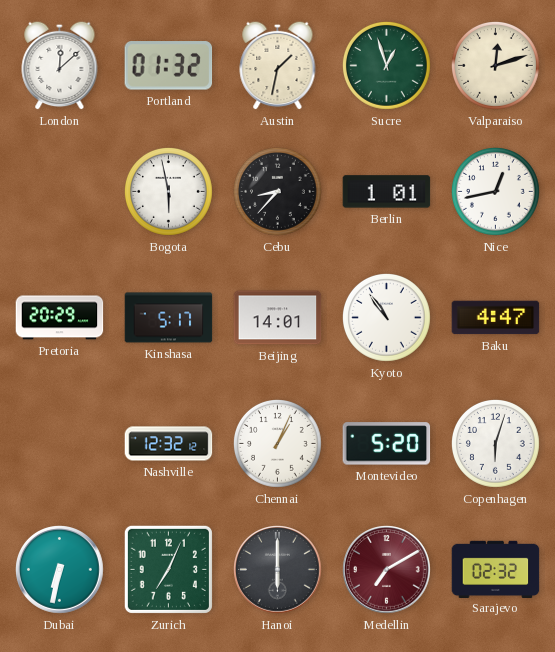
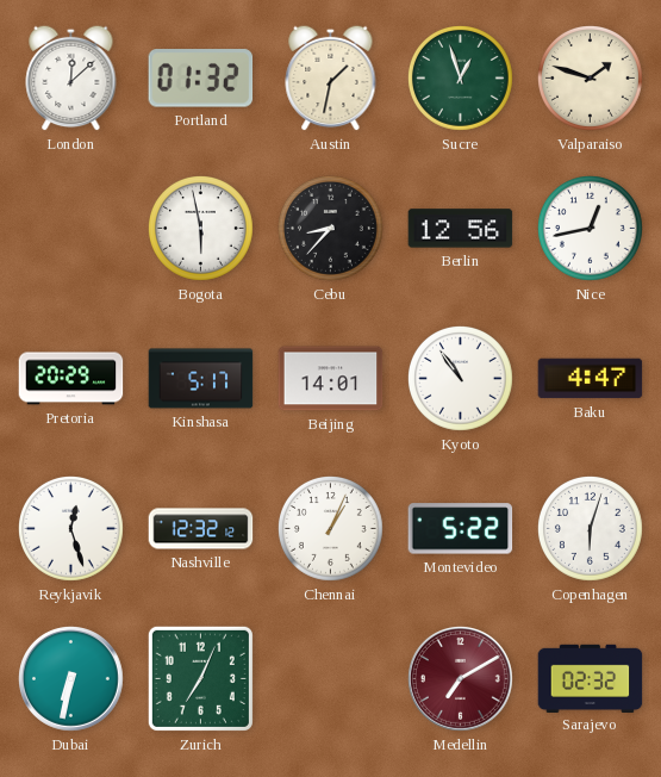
Valparaiso: 12:12 -> 1:48 (591, 79)
Berlin: 1:01 -> 12:56 (461, 229)
Reykjavik: none -> 12:27 (71, 529)
Montevideo: 5:20 -> 5:22 (461, 529)
Hanoi: 6:00 -> none (278, 570)
